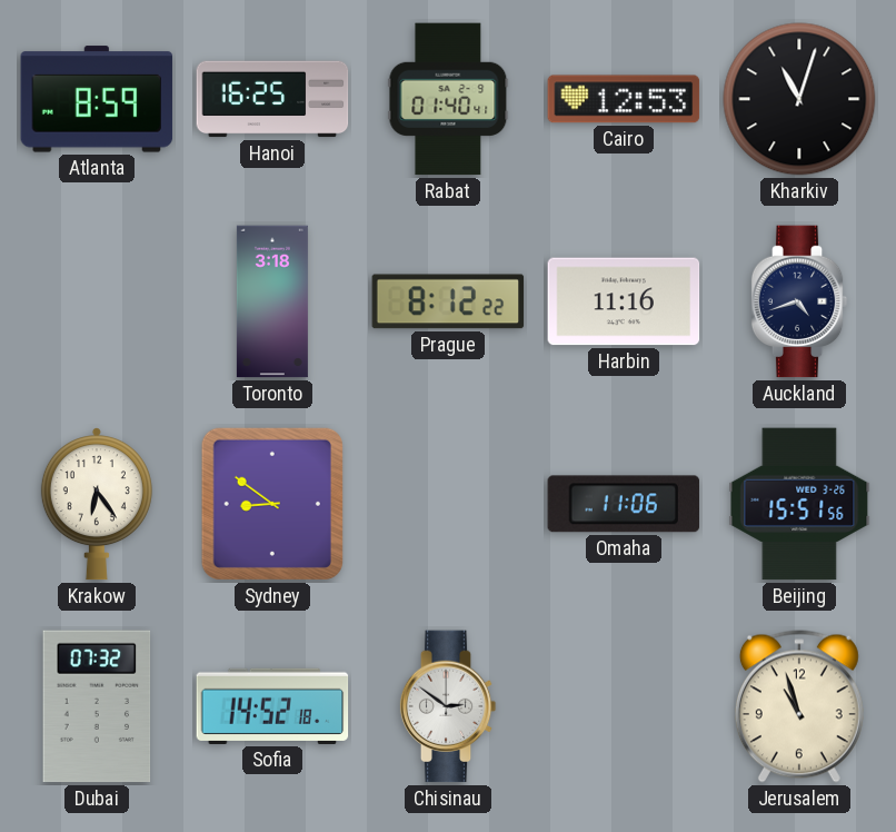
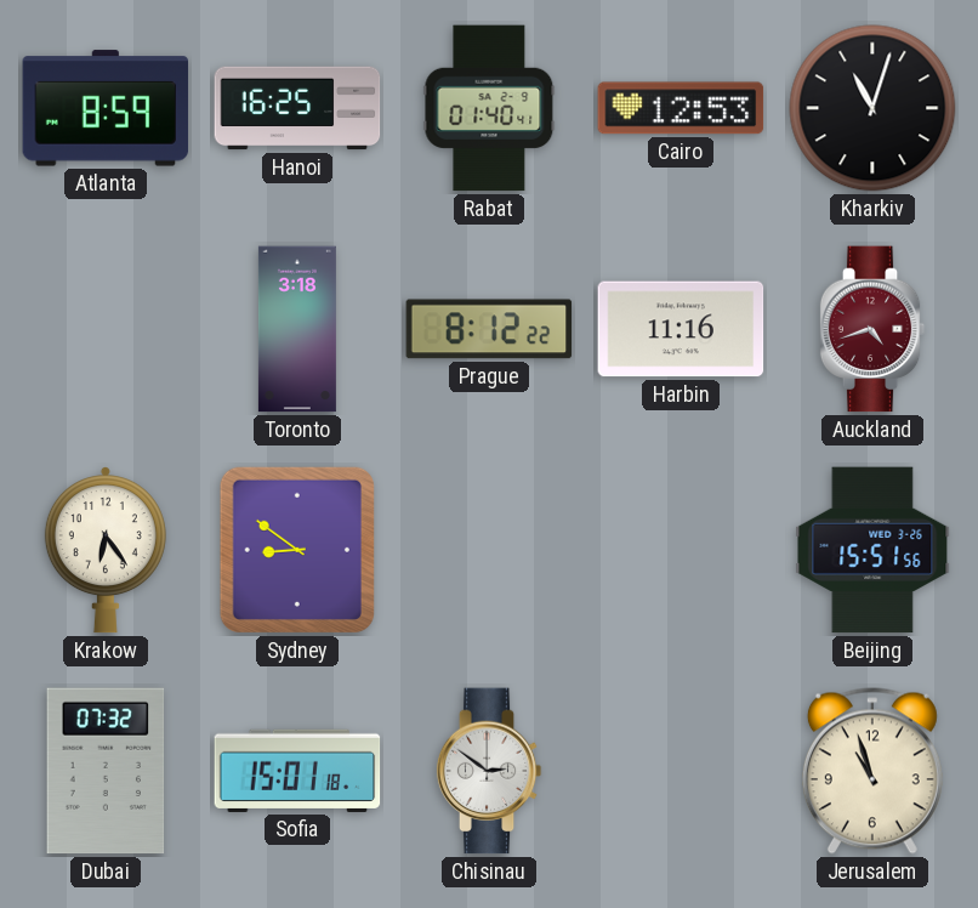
Auckland dial: navy -> burgundy (872, 329)
Omaha: 11:06 -> none (624, 504)
Sofia: 14:52 -> 15:01 (297, 771)
